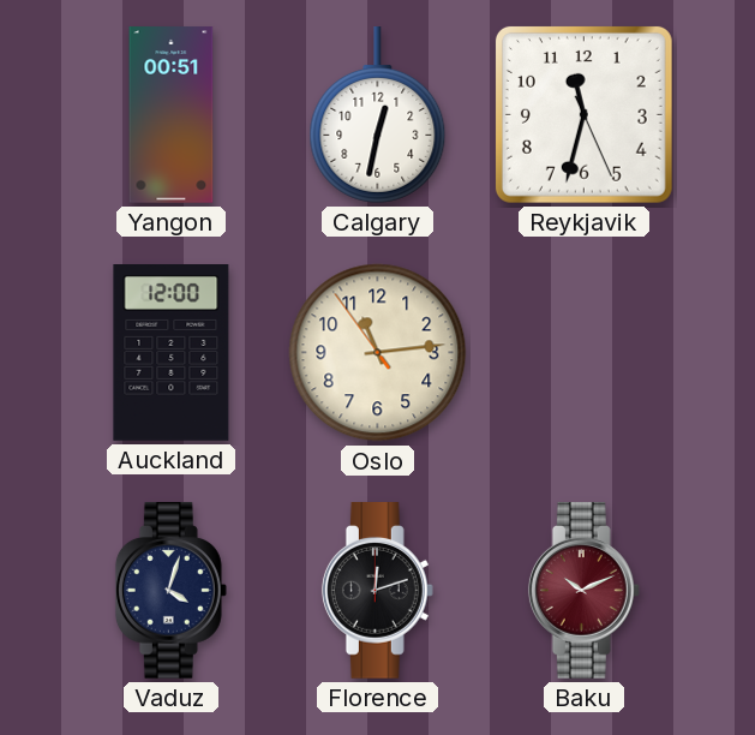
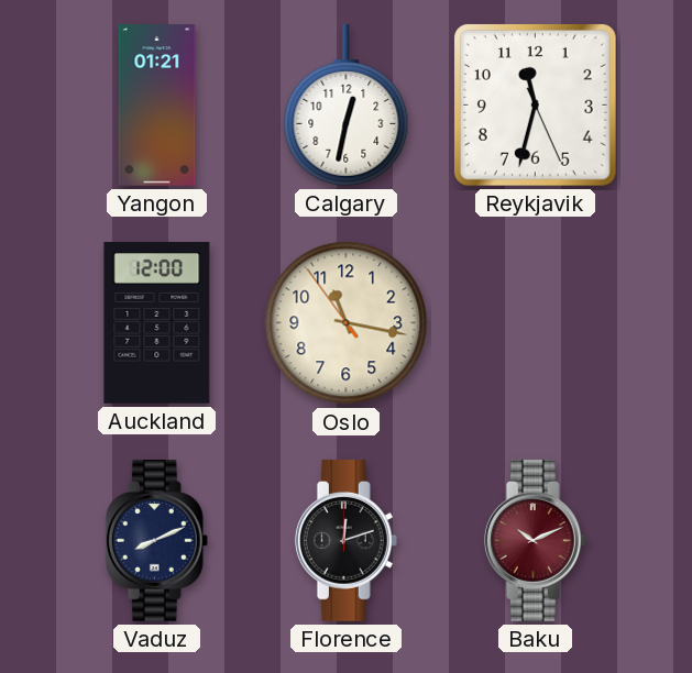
Yangon: 00:51 -> 01:21 (157, 106)
Oslo: 11:13 -> 11:16 (347, 323)
Vaduz: 4:03 -> 8:11 (156, 541)
